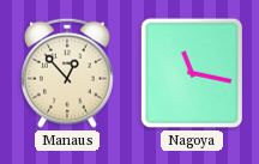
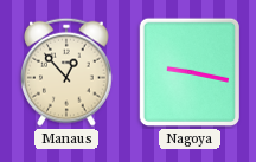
Nagoya: 11:17 -> 9:17 (188, 72)
